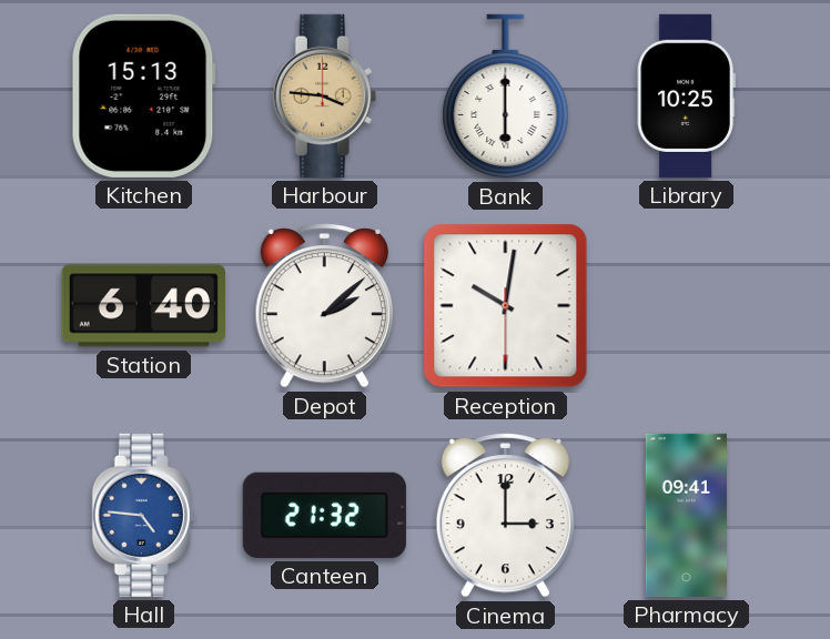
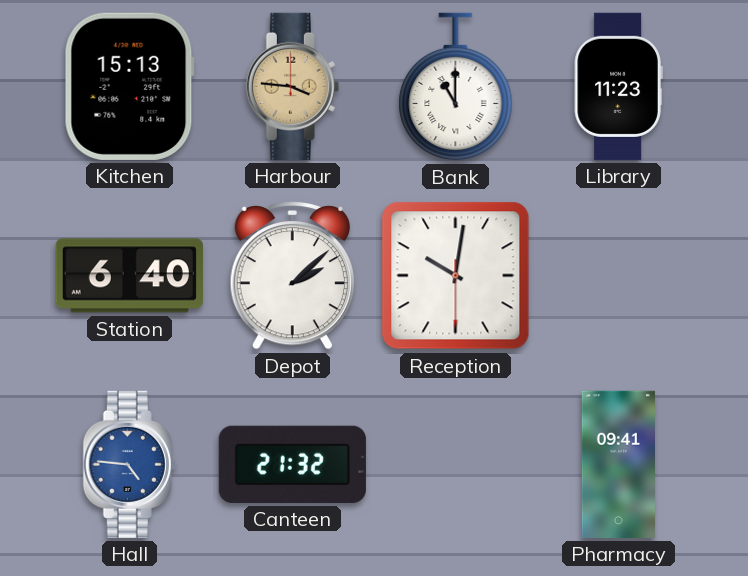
Bank: 6:00 -> 11:00 (456, 87)
Library: 10:25 -> 11:23 (618, 86)
Cinema: 3:00 -> none (505, 515)
